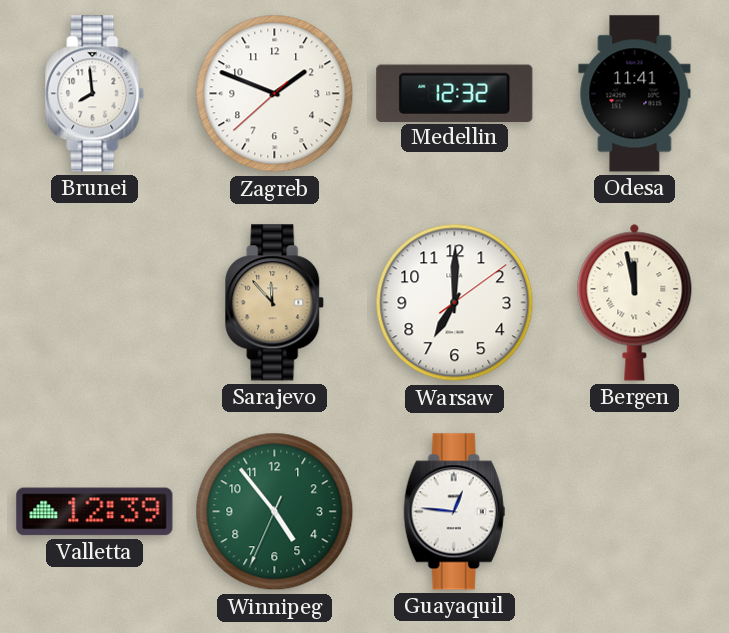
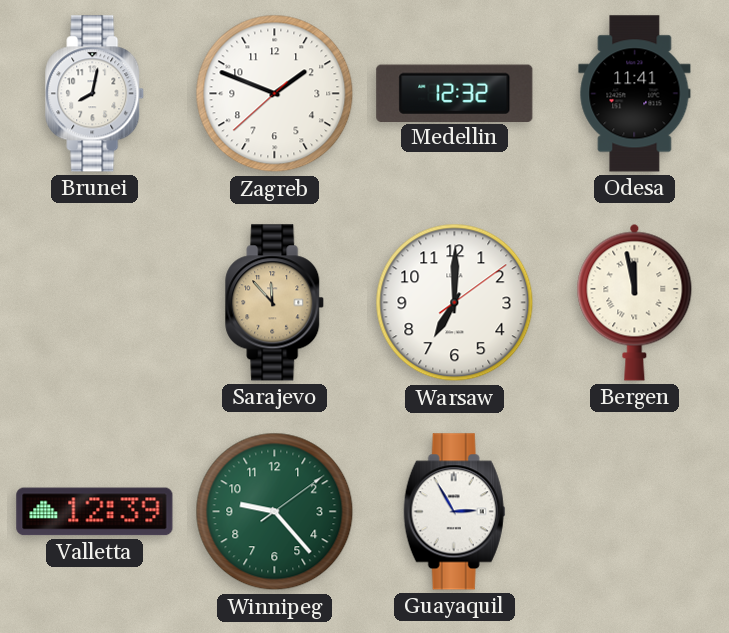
Brunei: 7:59 -> 8:02 (95, 94)
Winnipeg: 4:53 -> 9:23 (275, 512)
Guayaquil: 12:46 -> 2:55 (455, 512)
